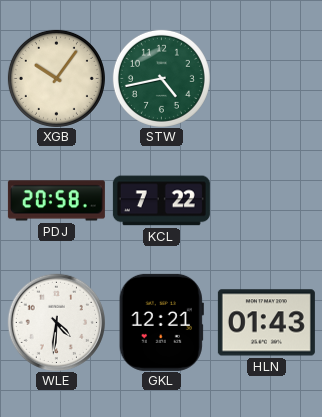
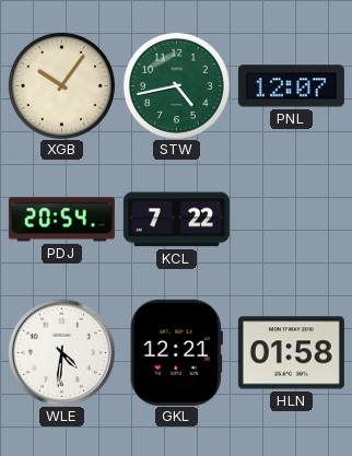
PNL: none -> 12:07 (291, 86)
PDJ: 20:58 -> 20:54 (61, 220)
HLN: 01:43 -> 01:58 (291, 353)
